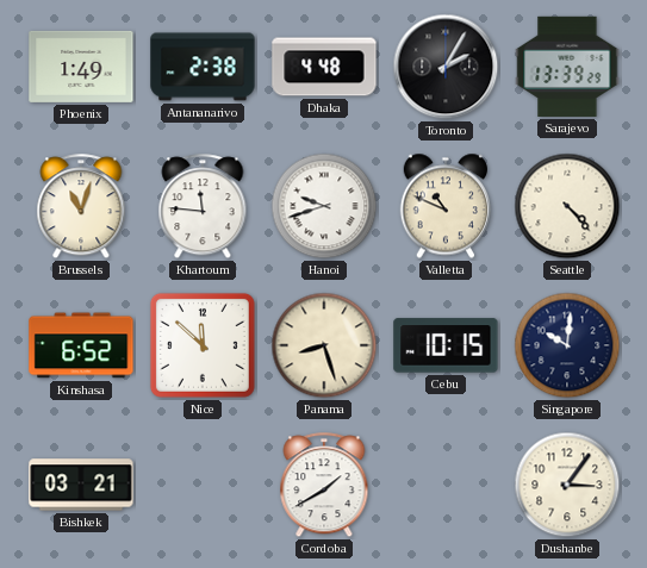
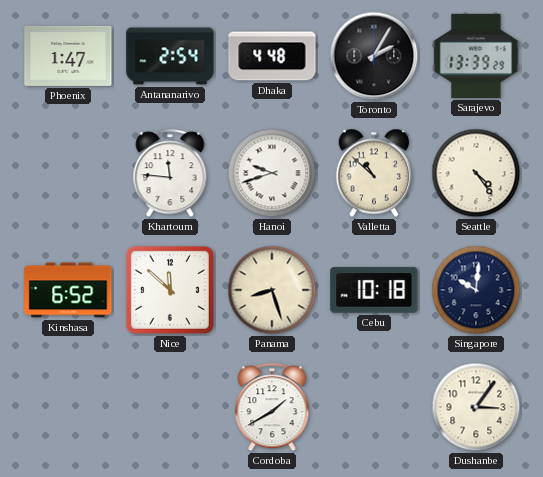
Phoenix: 1:49 -> 1:47 (68, 56)
Antananarivo: 2:38 -> 2:54 (170, 56)
Brussels: 11:03 -> none (81, 207)
Valletta: 10:49 -> 10:52 (374, 173)
Seattle: 4:23 -> 4:24 (476, 173)
Cebu: 10:15 -> 10:18 (374, 290)
Bishkek: 03:21 -> none (81, 485)
